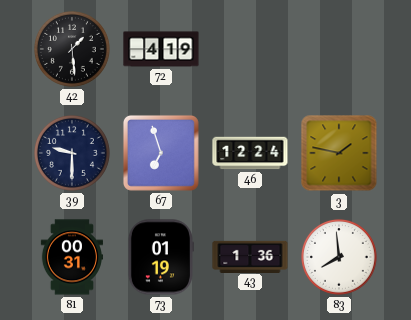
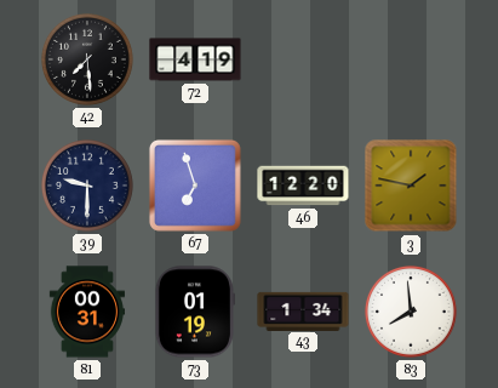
42: 1:29 -> 7:29 (87, 59)
46: 12:24 -> 12:20 (303, 186)
43: 1:36 -> 1:34 (303, 310)
